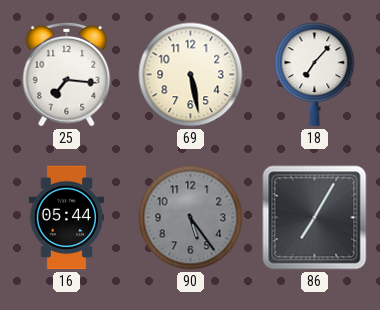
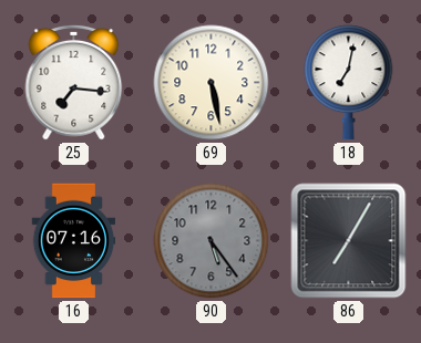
18: 7:07 -> 7:02 (349, 83)
16: 05:44 -> 07:16 (74, 241)
